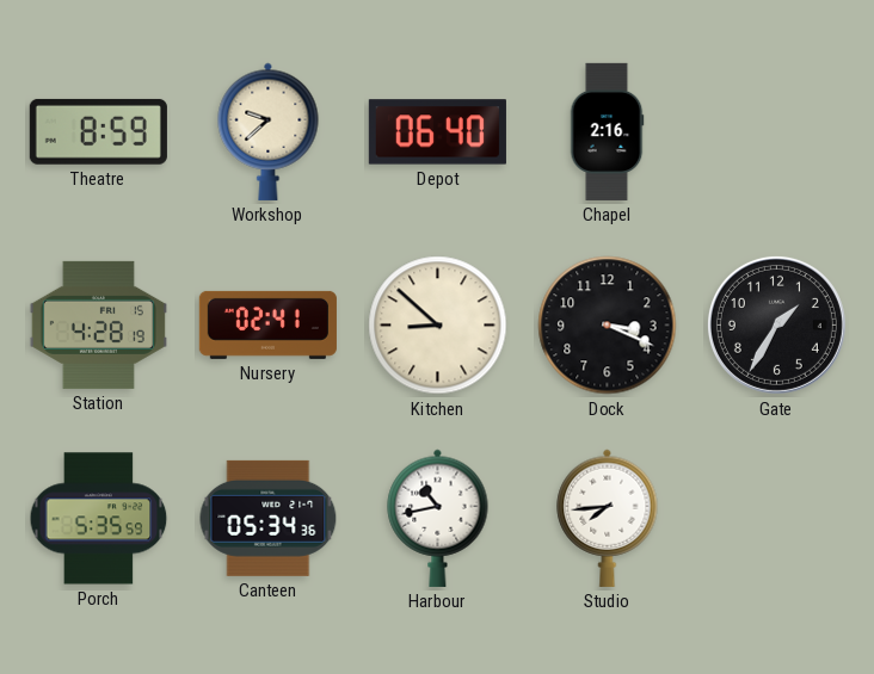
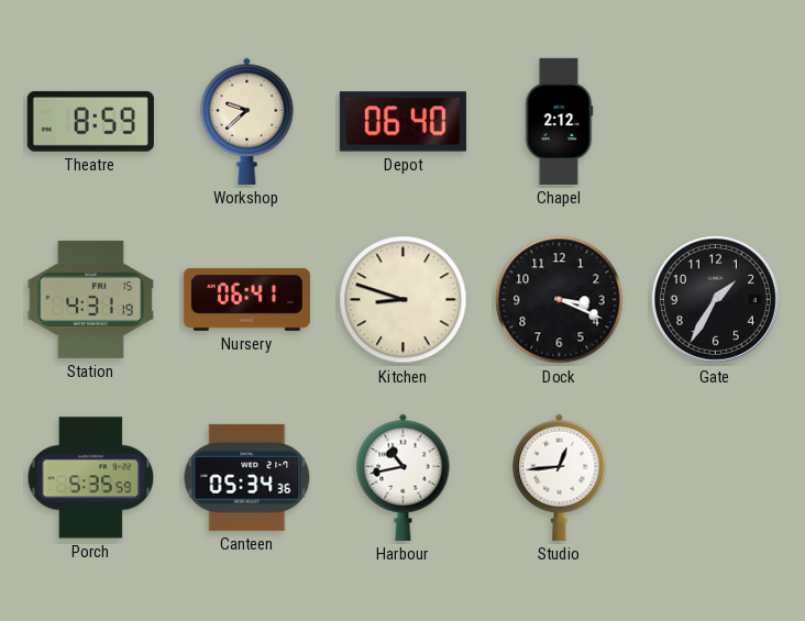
Chapel: 2:16 -> 2:12 (559, 121)
Station: 4:28 -> 4:31 (90, 299)
Nursery: 02:41 -> 06:41 (246, 299)
Kitchen: 8:52 -> 8:48 (404, 300)
Studio: 7:44 -> 12:44 (560, 477)
